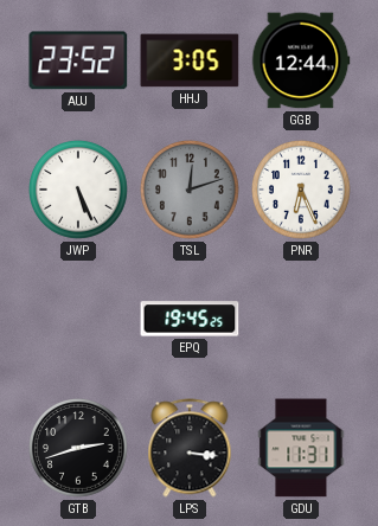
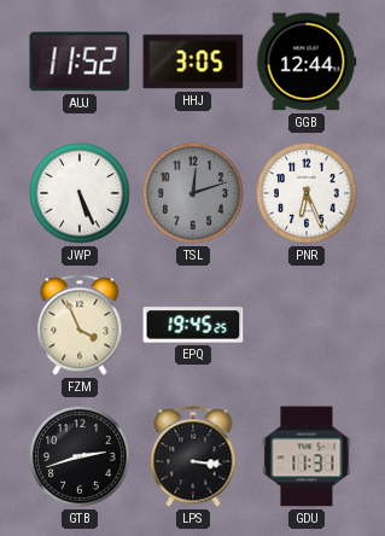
AUJ: 23:52 -> 11:52 (80, 62)
FZM: none -> 3:56 (80, 325)
